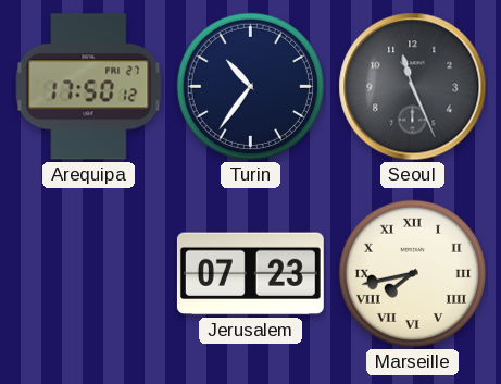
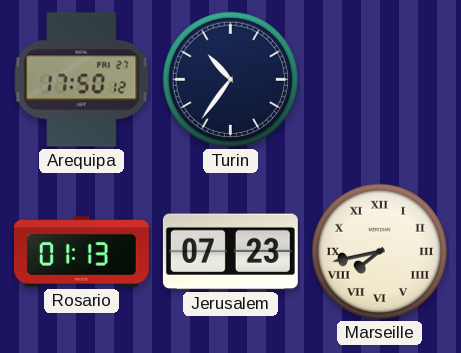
Seoul: 11:26 -> none (413, 87)
Rosario: none -> 01:13 (81, 252)
